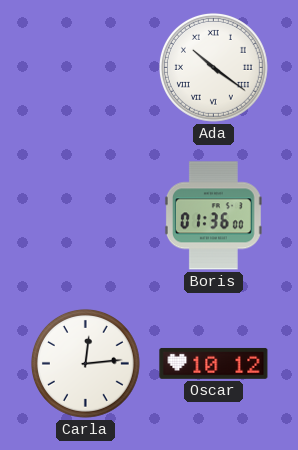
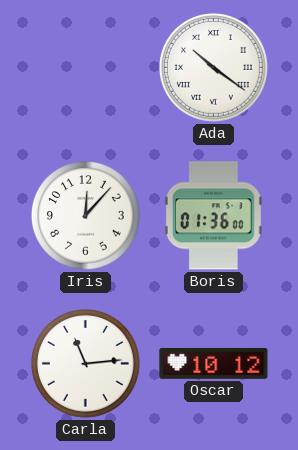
Iris: none -> 12:07 (85, 215)
Carla: 12:14 -> 11:14 (85, 363)
